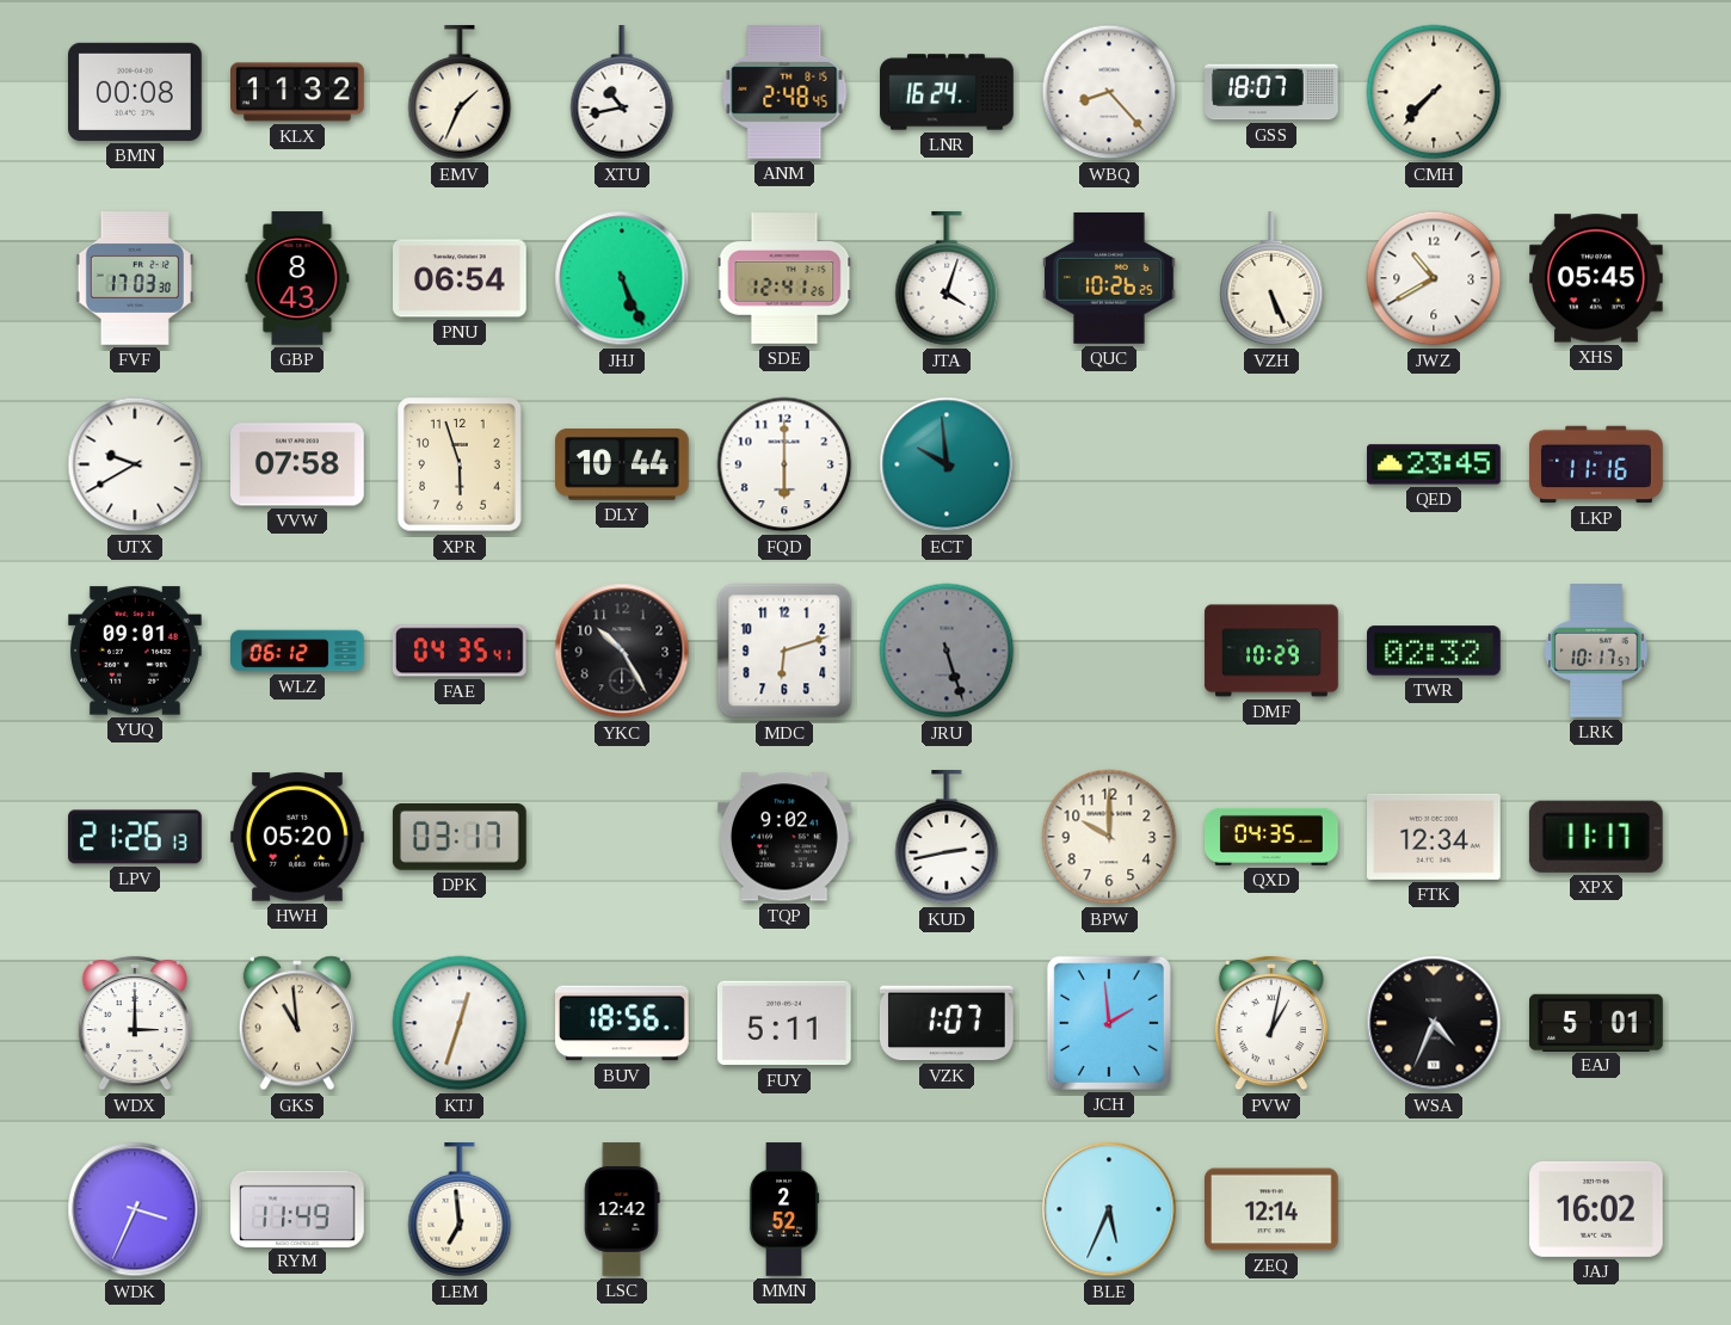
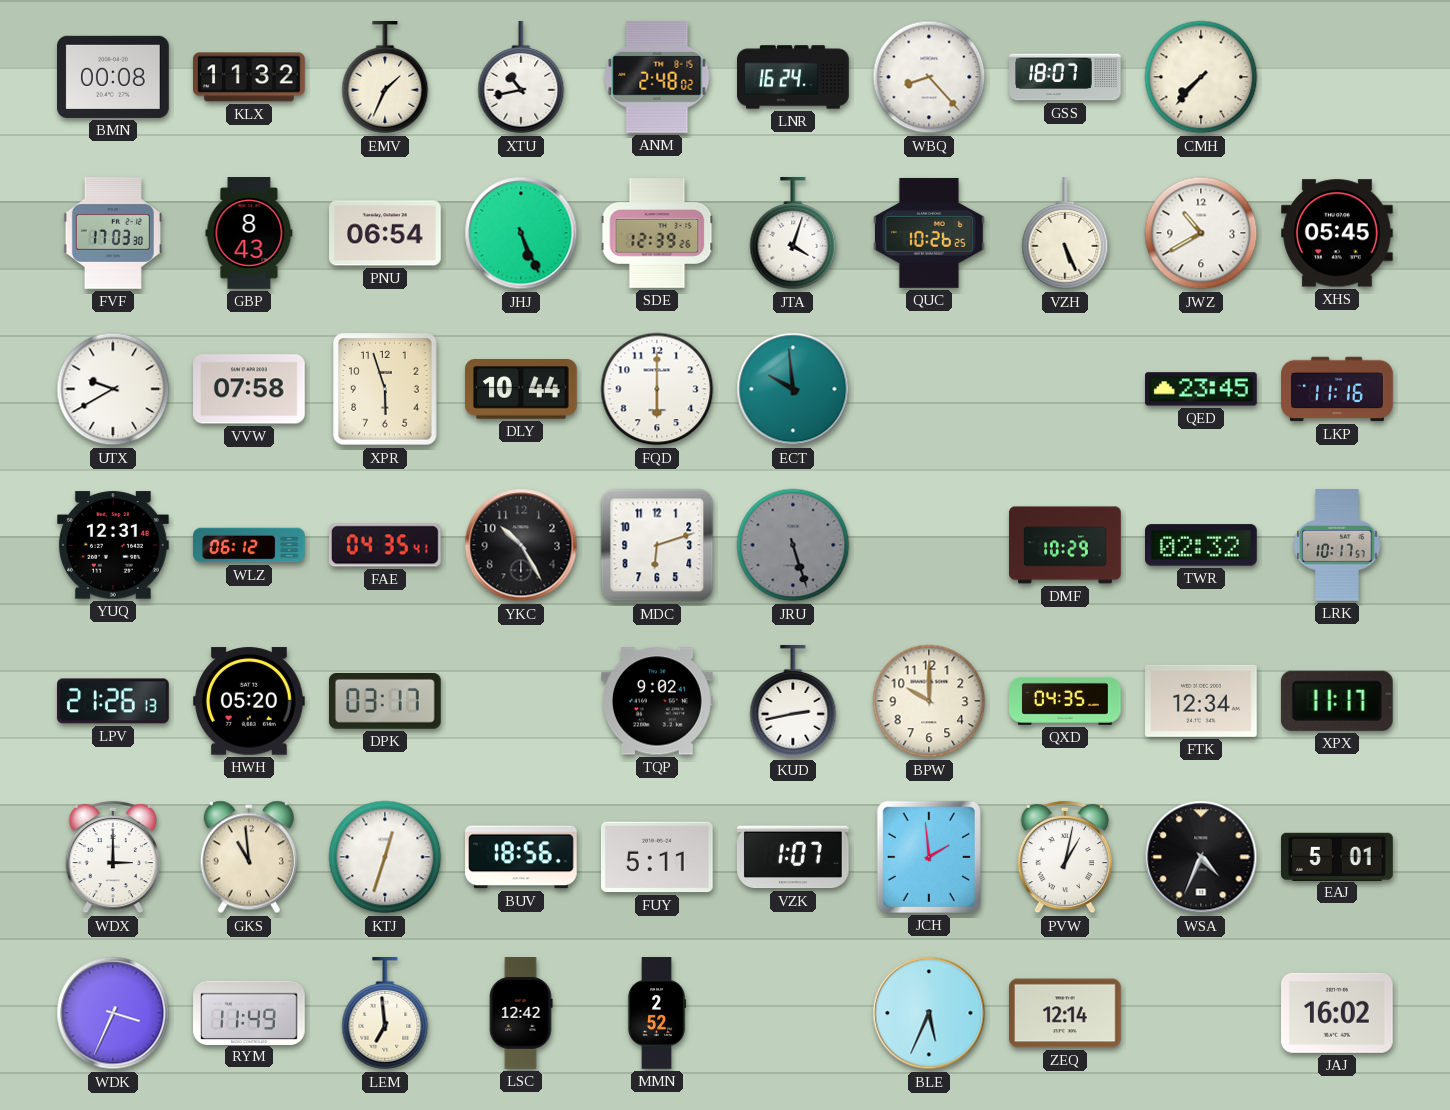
ANM: 2:48:45 -> 2:48:02 (657, 77)
SDE: 12:41 -> 12:39 (657, 234)
YUQ: 09:01 -> 12:31 (114, 545)
